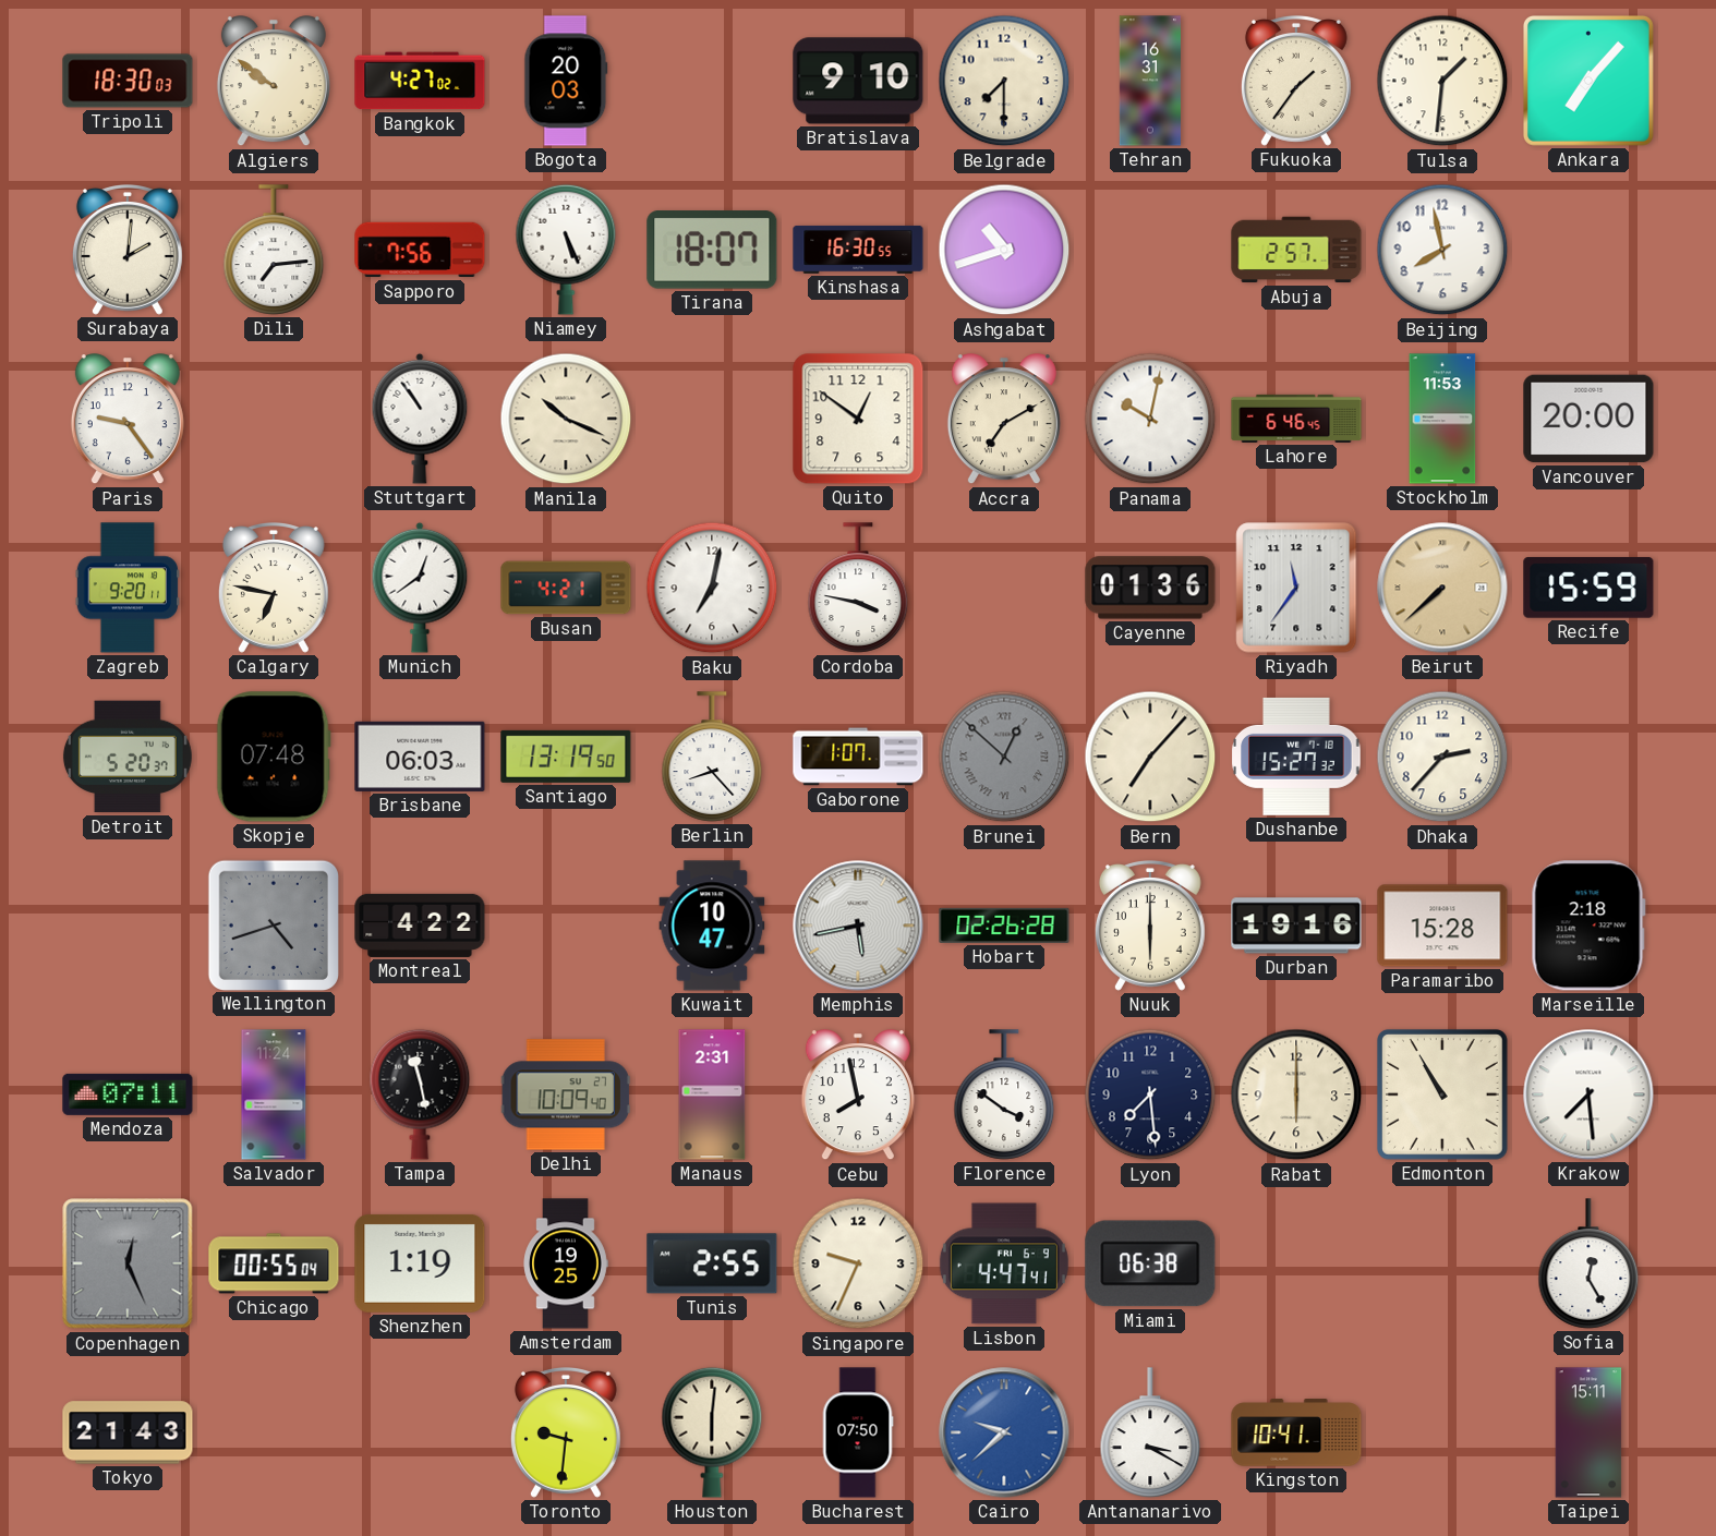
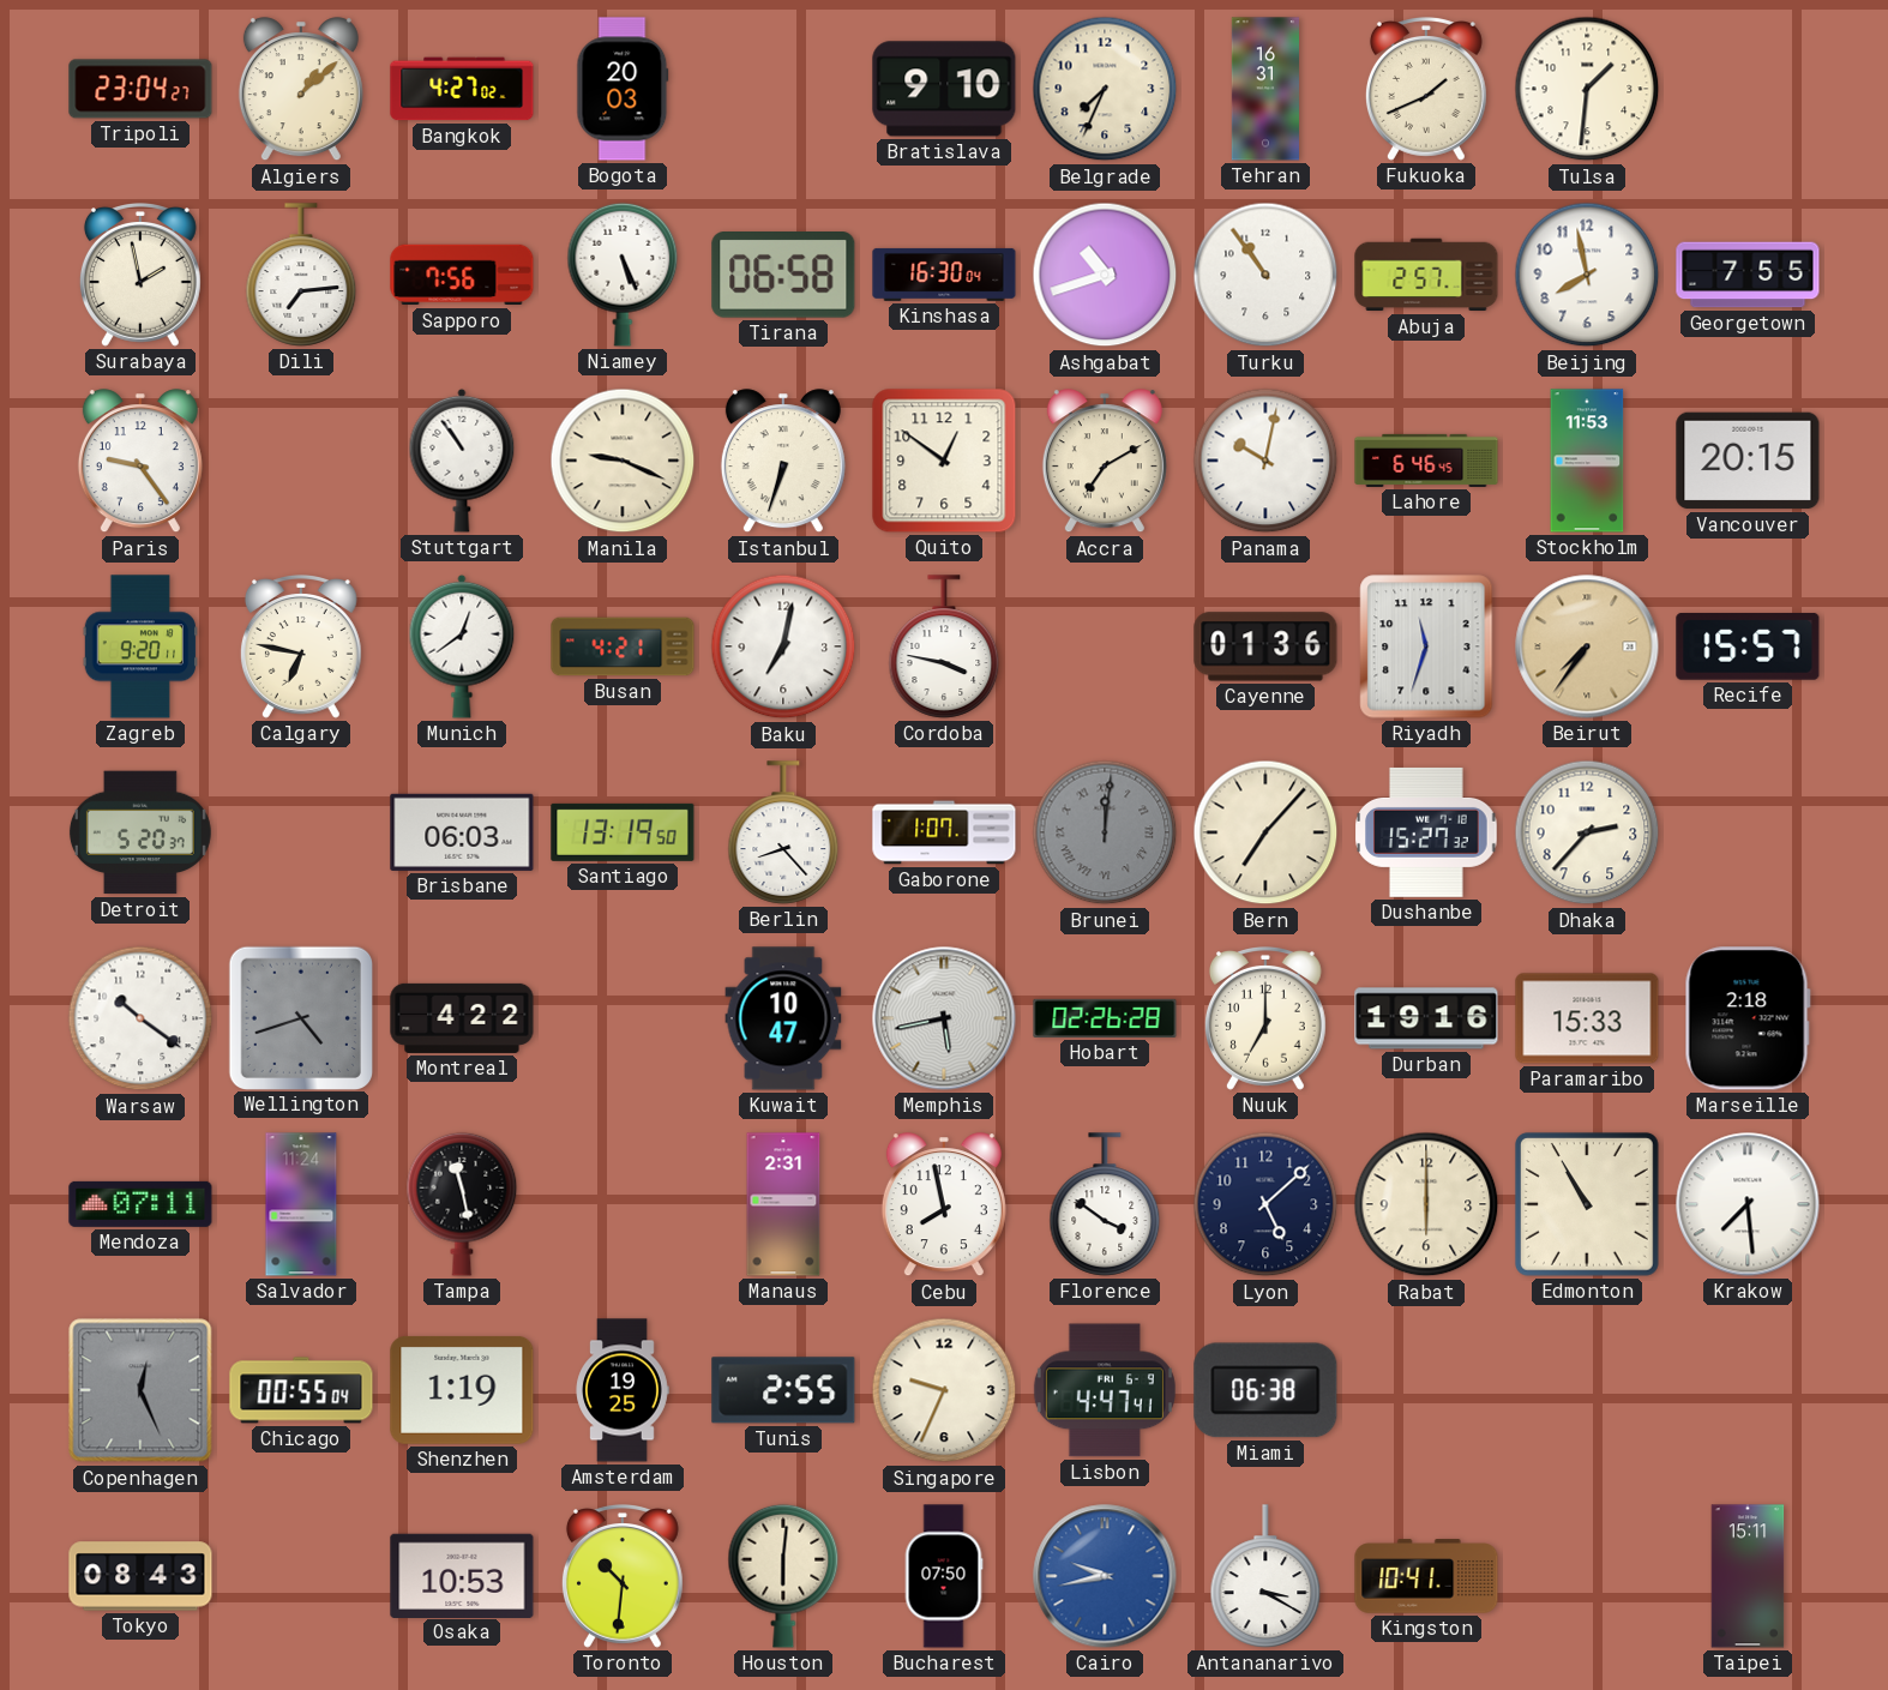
Tripoli: 18:30 -> 23:04 (140, 89)
Algiers: 9:51 -> 1:08 (301, 90)
Belgrade: 7:30 -> 7:34 (1105, 89)
Fukuoka: 1:36 -> 1:41 (1426, 90)
Ankara: 7:07 -> none (1588, 81)
Surabaya: 2:01 -> 1:58 (140, 276)
Tirana: 18:07 -> 06:58 (783, 276)
Kinshasa: 16:30:55 -> 16:30:04 (944, 275)
Turku: none -> 10:54 (1265, 275)
Georgetown: none -> 7:55 (1748, 275)
Manila: 10:19 -> 9:19 (623, 461)
Istanbul: none -> 6:33 (783, 462)
Vancouver: 20:00 -> 20:15 (1748, 461)
Riyadh: 11:36 -> 11:33 (1426, 646)
Beirut: 7:38 -> 7:36 (1587, 646)
Recife: 15:59 -> 15:57 (1748, 646)
Skopje: 07:48 -> none (274, 757)
Brunei: 12:52 -> 12:01 (1105, 832)
Warsaw: none -> 10:21 (140, 1018)
Nuuk: 6:00 -> 7:00 (1265, 1020)
Paramaribo: 15:28 -> 15:33 (1587, 1018)
Delhi: 10:09 -> none (566, 1094)
Lyon: 7:29 -> 5:08 (1265, 1204)
Sofia: 12:25 -> none (1588, 1263)
Tokyo: 21:43 -> 08:43 (140, 1576)
Osaka: none -> 10:53 (462, 1575)
Toronto: 9:31 -> 10:31 (623, 1577)
Cairo: 9:38 -> 9:43 (1105, 1576)
